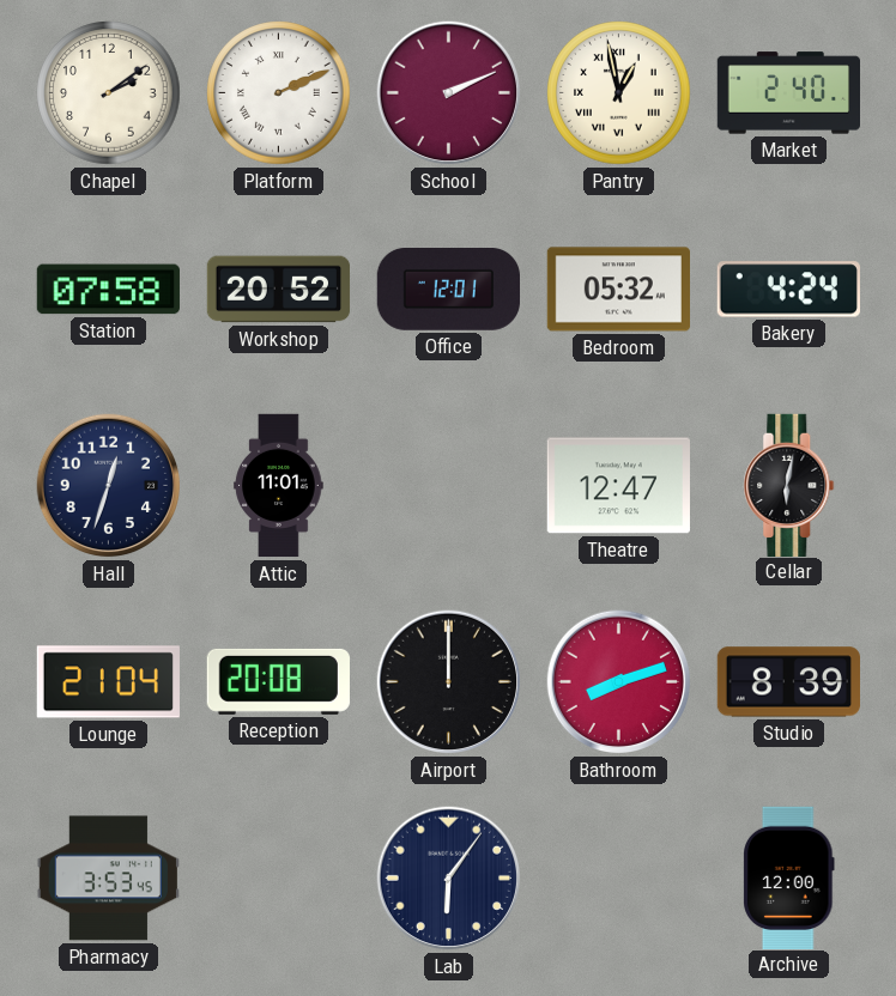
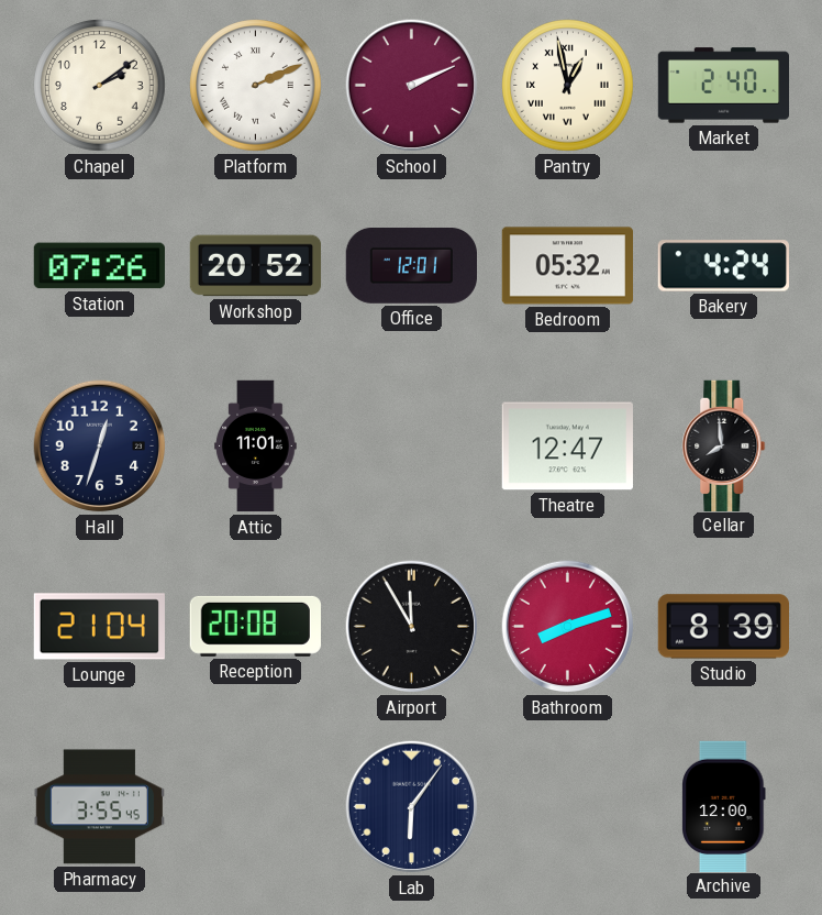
Station: 07:58 -> 07:26 (99, 266)
Cellar: 6:02 -> 7:59 (724, 445)
Airport: 12:00 -> 11:55 (412, 627)
Pharmacy: 3:53 -> 3:55 (99, 807)
